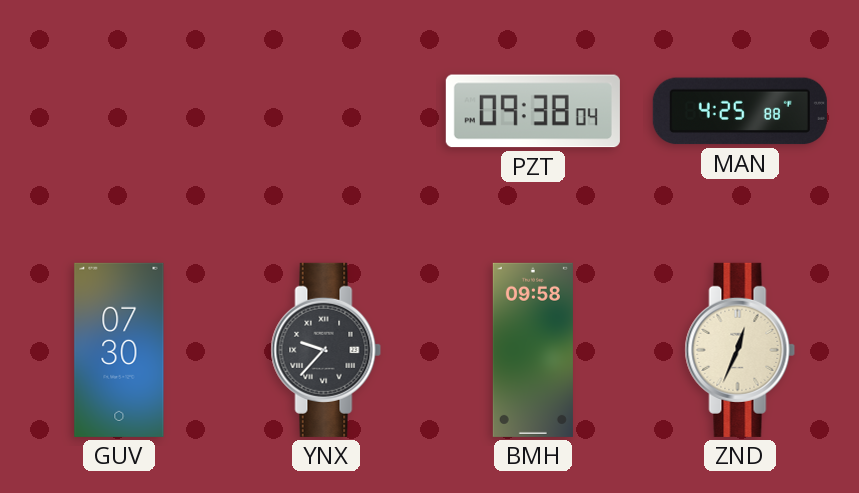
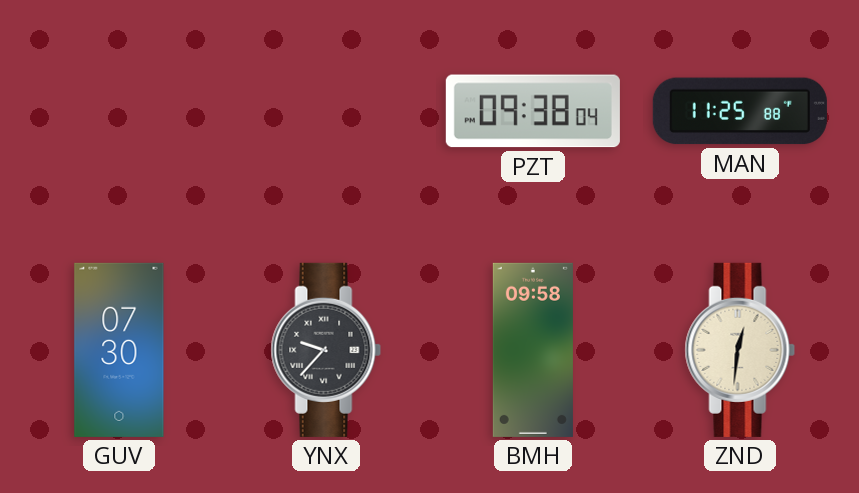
MAN: 4:25 -> 11:25 (740, 111)
ZND: 12:34 -> 12:31 (740, 350)
